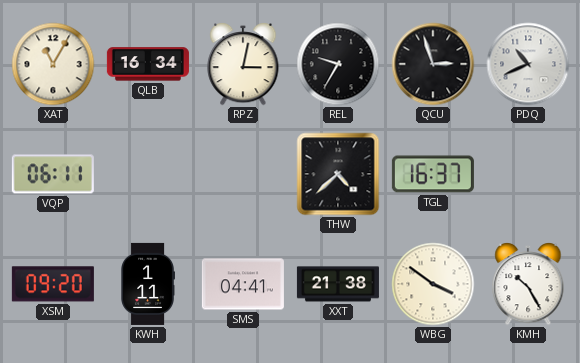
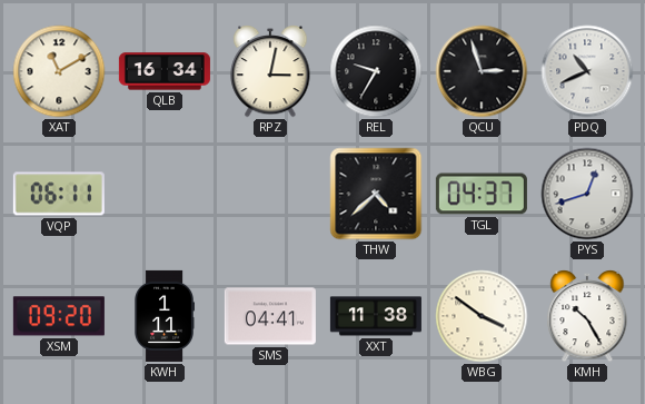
XAT: 11:05 -> 11:10 (59, 71)
TGL: 16:37 -> 04:37 (482, 194)
PYS: none -> 12:42 (587, 194)
XXT: 21:38 -> 11:38 (376, 316)
